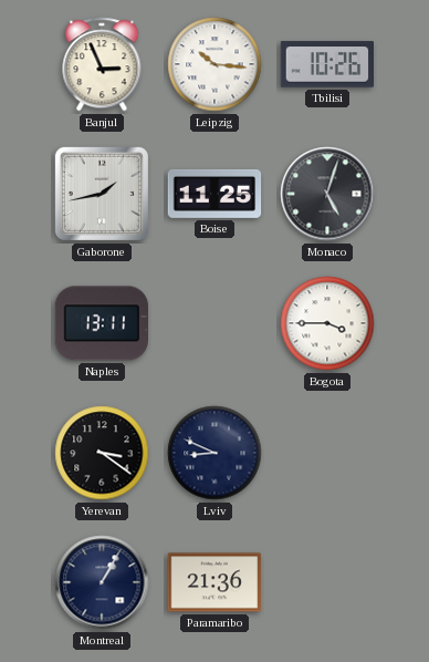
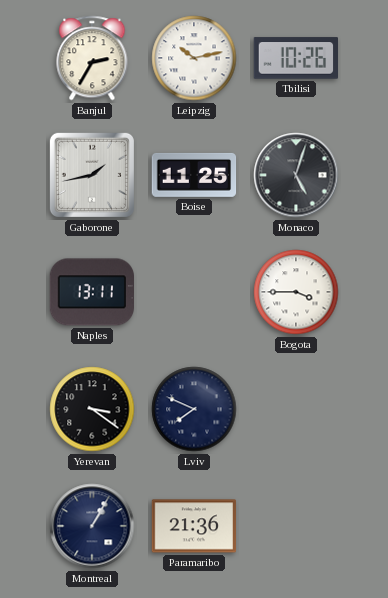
Banjul: 2:56 -> 2:35 (92, 58)
Leipzig: 10:16 -> 10:13 (194, 58)
Lviv: 8:49 -> 7:49 (194, 409)
